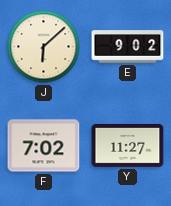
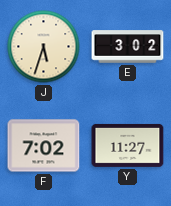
J: 6:08 -> 5:33 (44, 47)
E: 9:02 -> 3:02 (128, 47)
